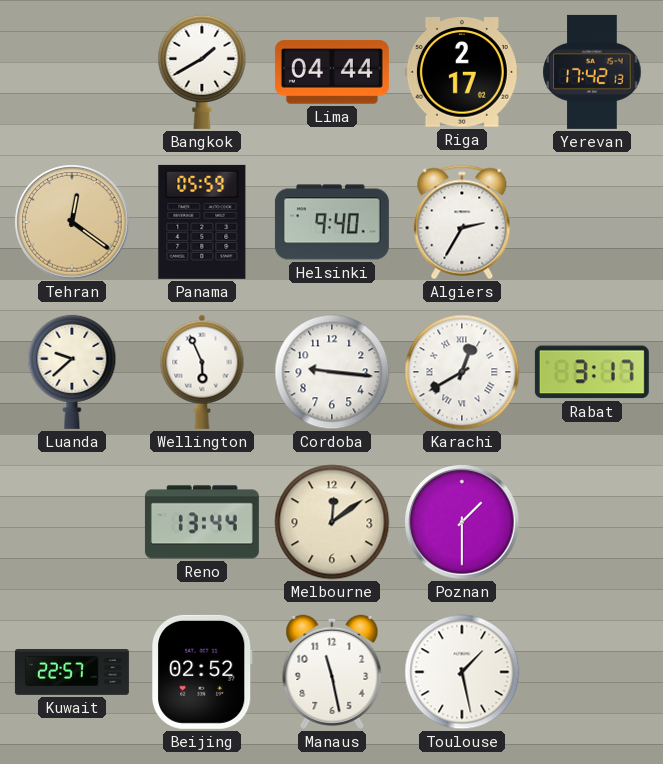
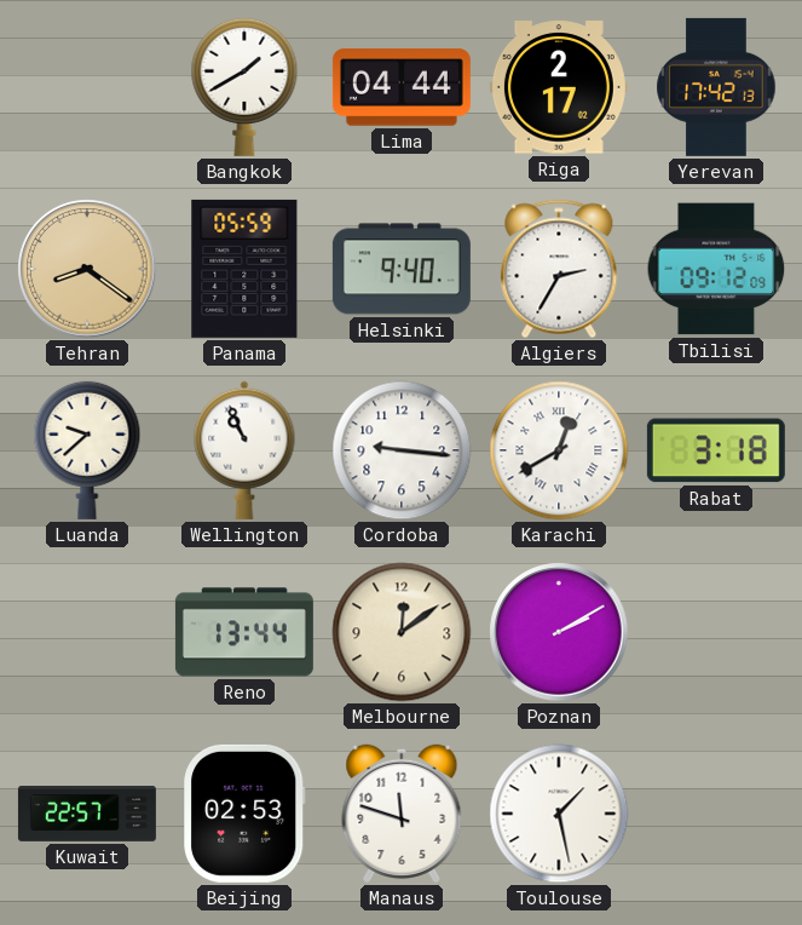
Tehran: 12:21 -> 8:21 (87, 269)
Tbilisi: none -> 09:12 (716, 269)
Wellington: 5:56 -> 10:56 (244, 450)
Rabat: 3:17 -> 3:18 (716, 450)
Poznan: 1:30 -> 2:10 (559, 632)
Beijing: 02:52 -> 02:53 (246, 814)
Manaus: 11:28 -> 11:48 (402, 814)
